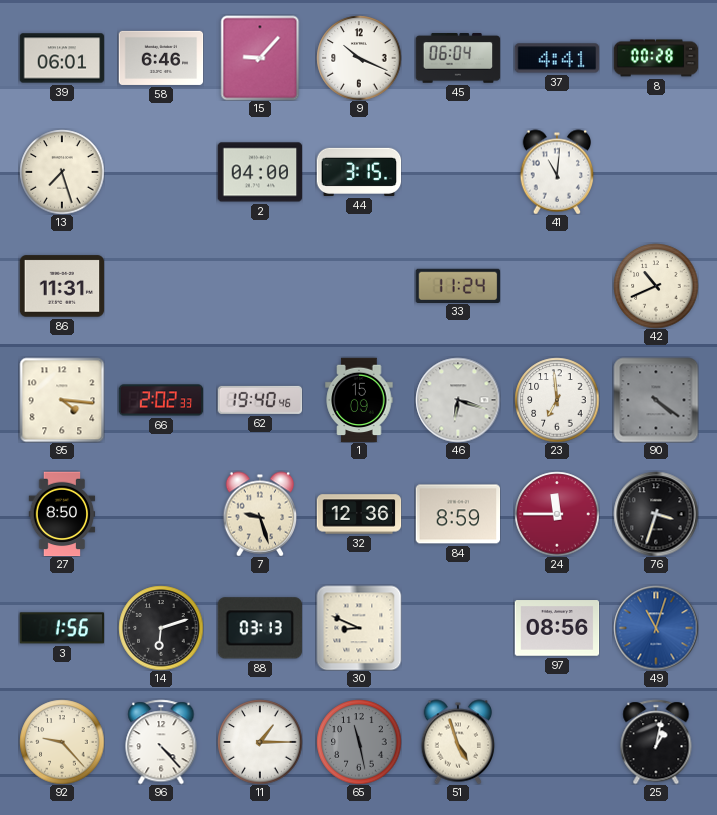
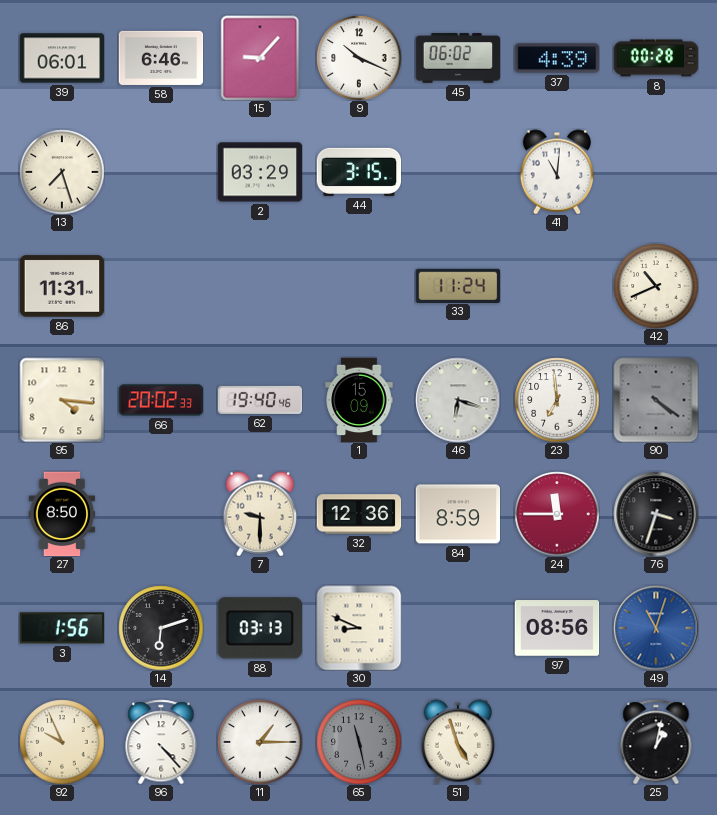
45: 06:04 -> 06:02 (458, 59)
37: 4:41 -> 4:39 (557, 58)
2: 04:00 -> 03:29 (260, 172)
66: 2:02 -> 20:02 (161, 400)
7: 9:27 -> 9:30 (260, 514)
92: 9:23 -> 9:56 (62, 742)
